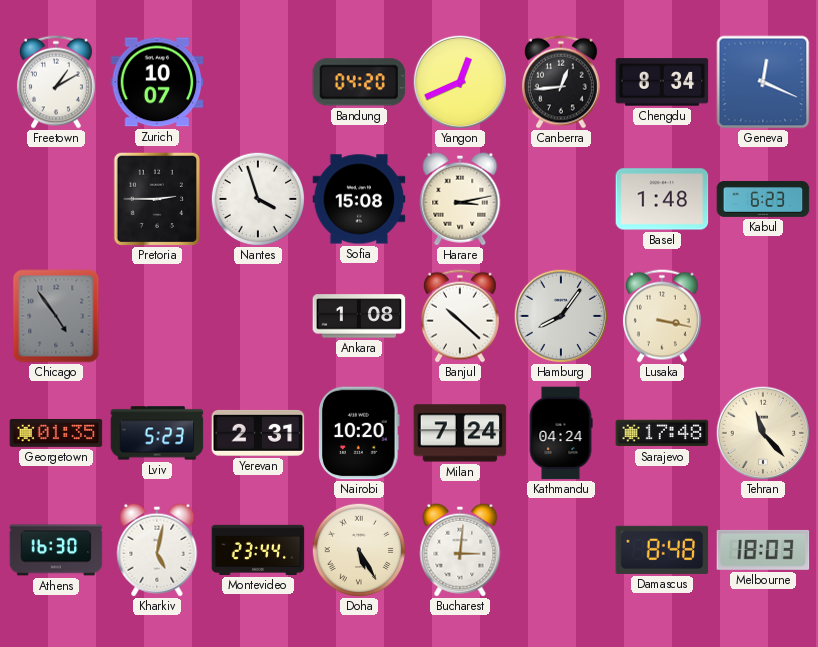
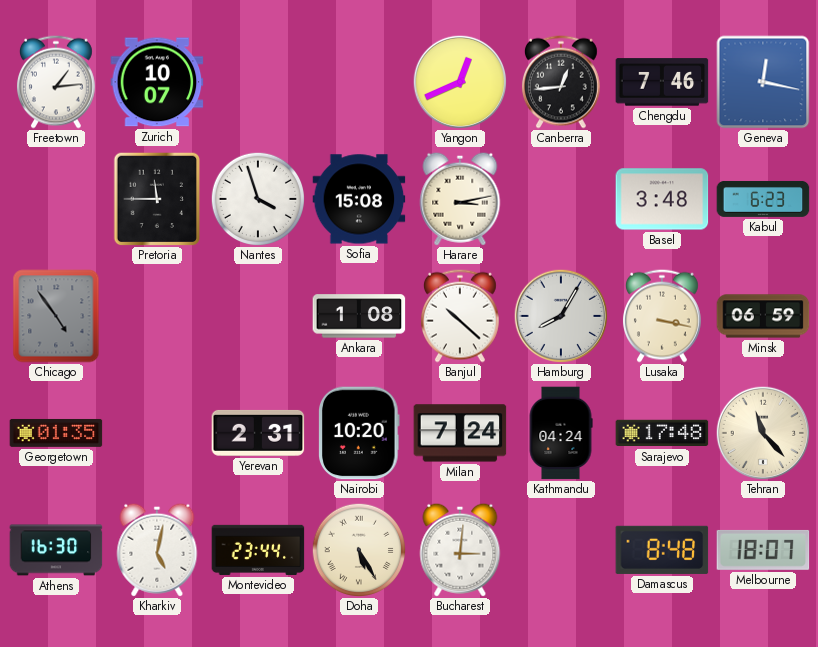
Freetown: 1:10 -> 1:14 (56, 82)
Bandung: 04:20 -> none (359, 82)
Chengdu: 8:34 -> 7:46 (662, 82)
Geneva: 12:19 -> 12:17 (763, 82)
Pretoria: 2:45 -> 11:45 (157, 199)
Basel: 1:48 -> 3:48 (662, 199)
Hamburg: 8:06 -> 8:05 (561, 316)
Minsk: none -> 06:59 (763, 316)
Lviv: 5:23 -> none (157, 433)
Melbourne: 18:03 -> 18:07 (763, 550)
